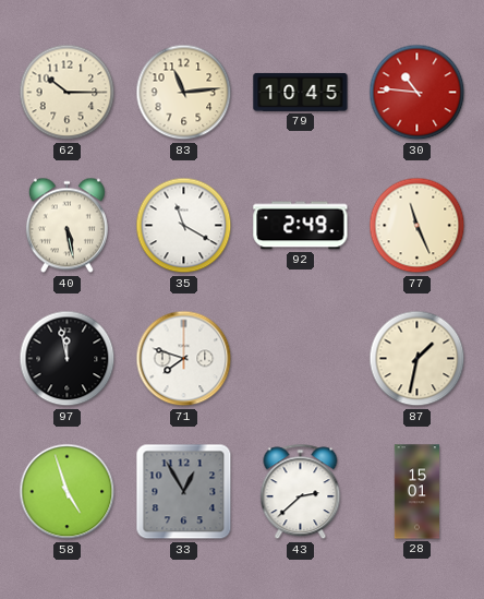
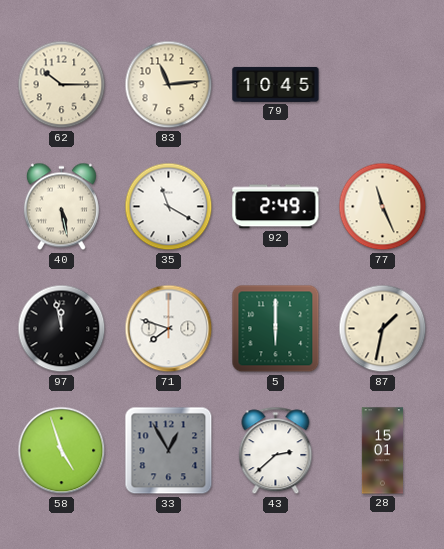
30: 10:46 -> none (418, 93)
5: none -> 6:00 (276, 329)
